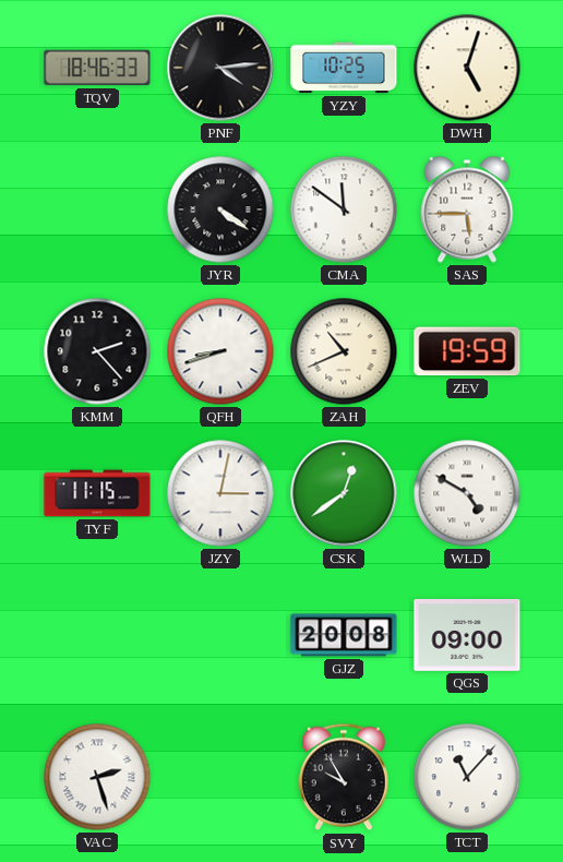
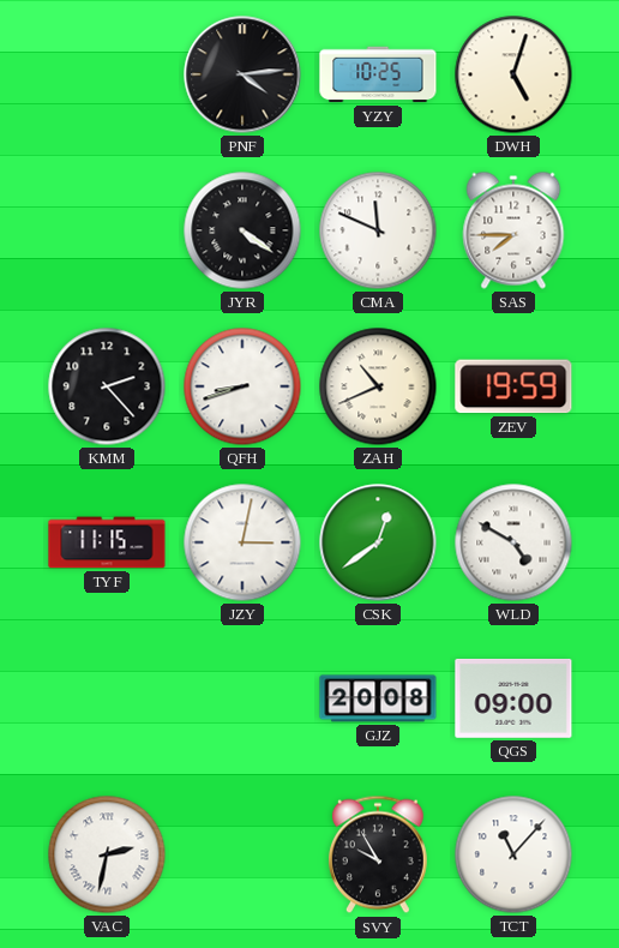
TQV: 18:46 -> none (97, 68)
CMA: 11:51 -> 11:49 (378, 230)
SAS: 5:45 -> 7:45 (513, 230)
VAC: 2:27 -> 2:32 (107, 854)
